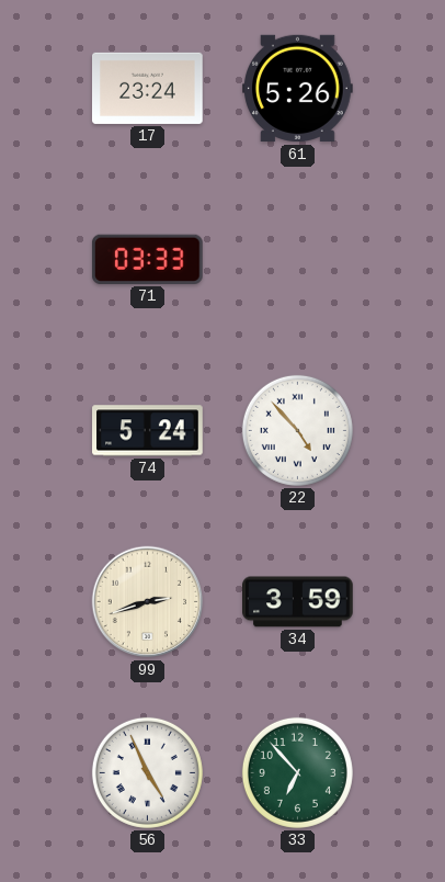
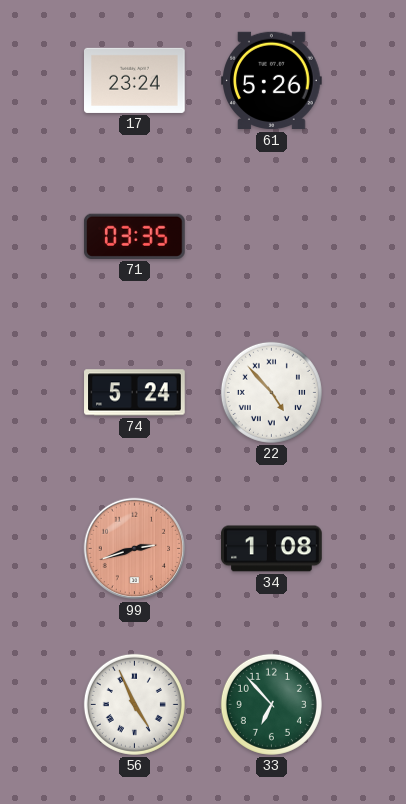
71: 03:33 -> 03:35 (134, 236)
99 dial: cream -> salmon (135, 549)
34: 3:59 -> 1:08 (272, 549)
